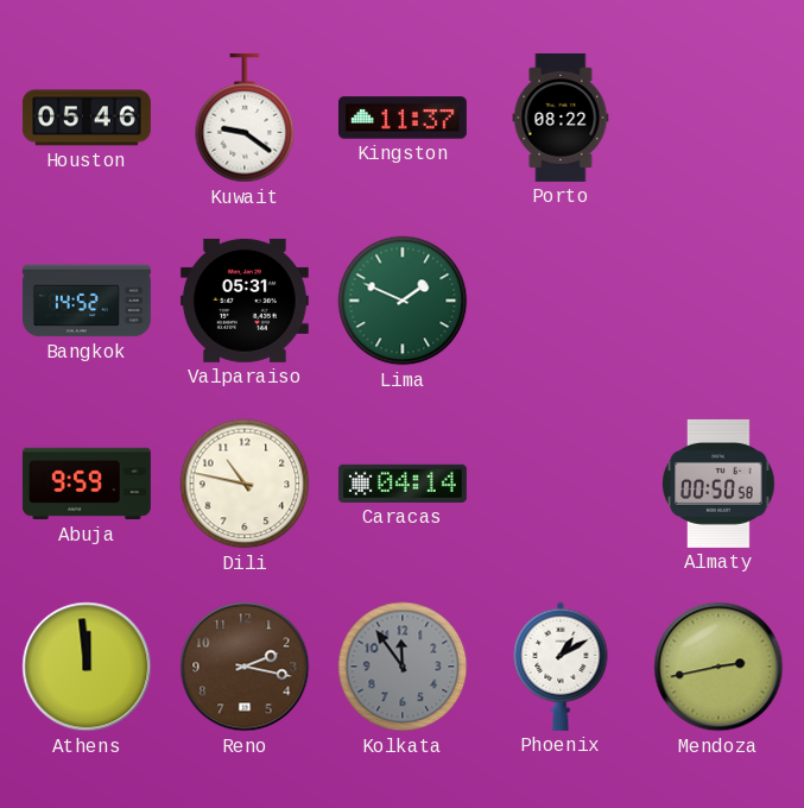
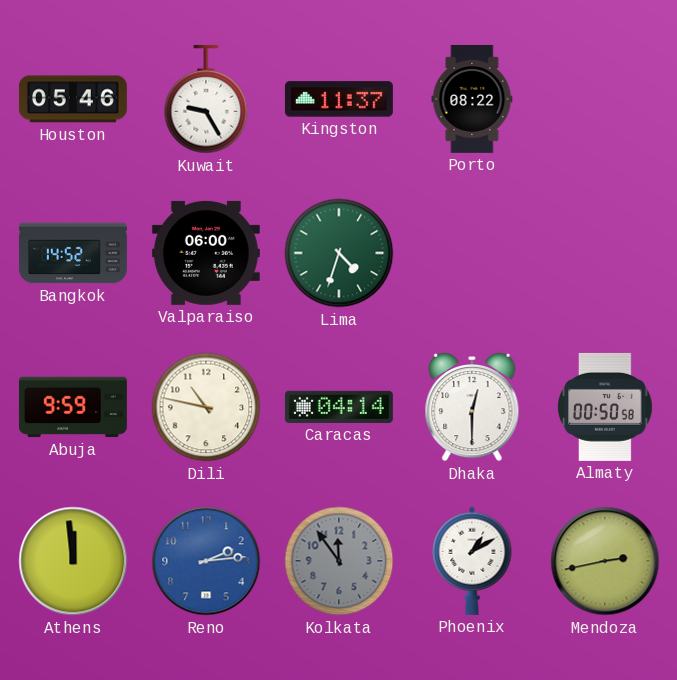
Kuwait: 9:21 -> 9:25 (206, 99)
Valparaiso: 05:31 -> 06:00 (206, 253)
Lima: 1:49 -> 4:33 (339, 253)
Dhaka: none -> 12:30 (472, 407)
Reno: 2:17 -> 2:14 (206, 561)
Reno dial: brown -> blue (206, 561)
